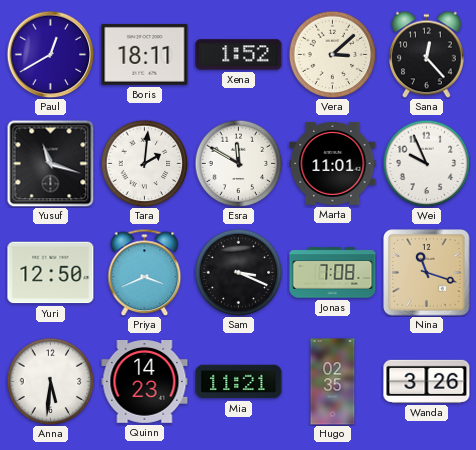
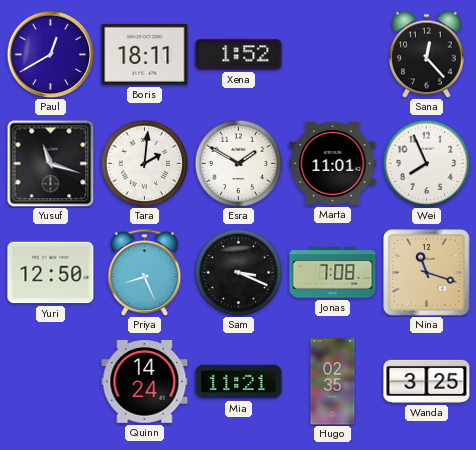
Vera: 3:08 -> none (332, 54)
Esra: 11:50 -> 1:50 (238, 163)
Wei: 9:56 -> 7:56 (426, 163)
Priya: 3:41 -> 8:26 (145, 272)
Anna: 5:31 -> none (50, 381)
Quinn: 14:23 -> 14:24 (145, 382)
Wanda: 3:26 -> 3:25 (427, 381)
